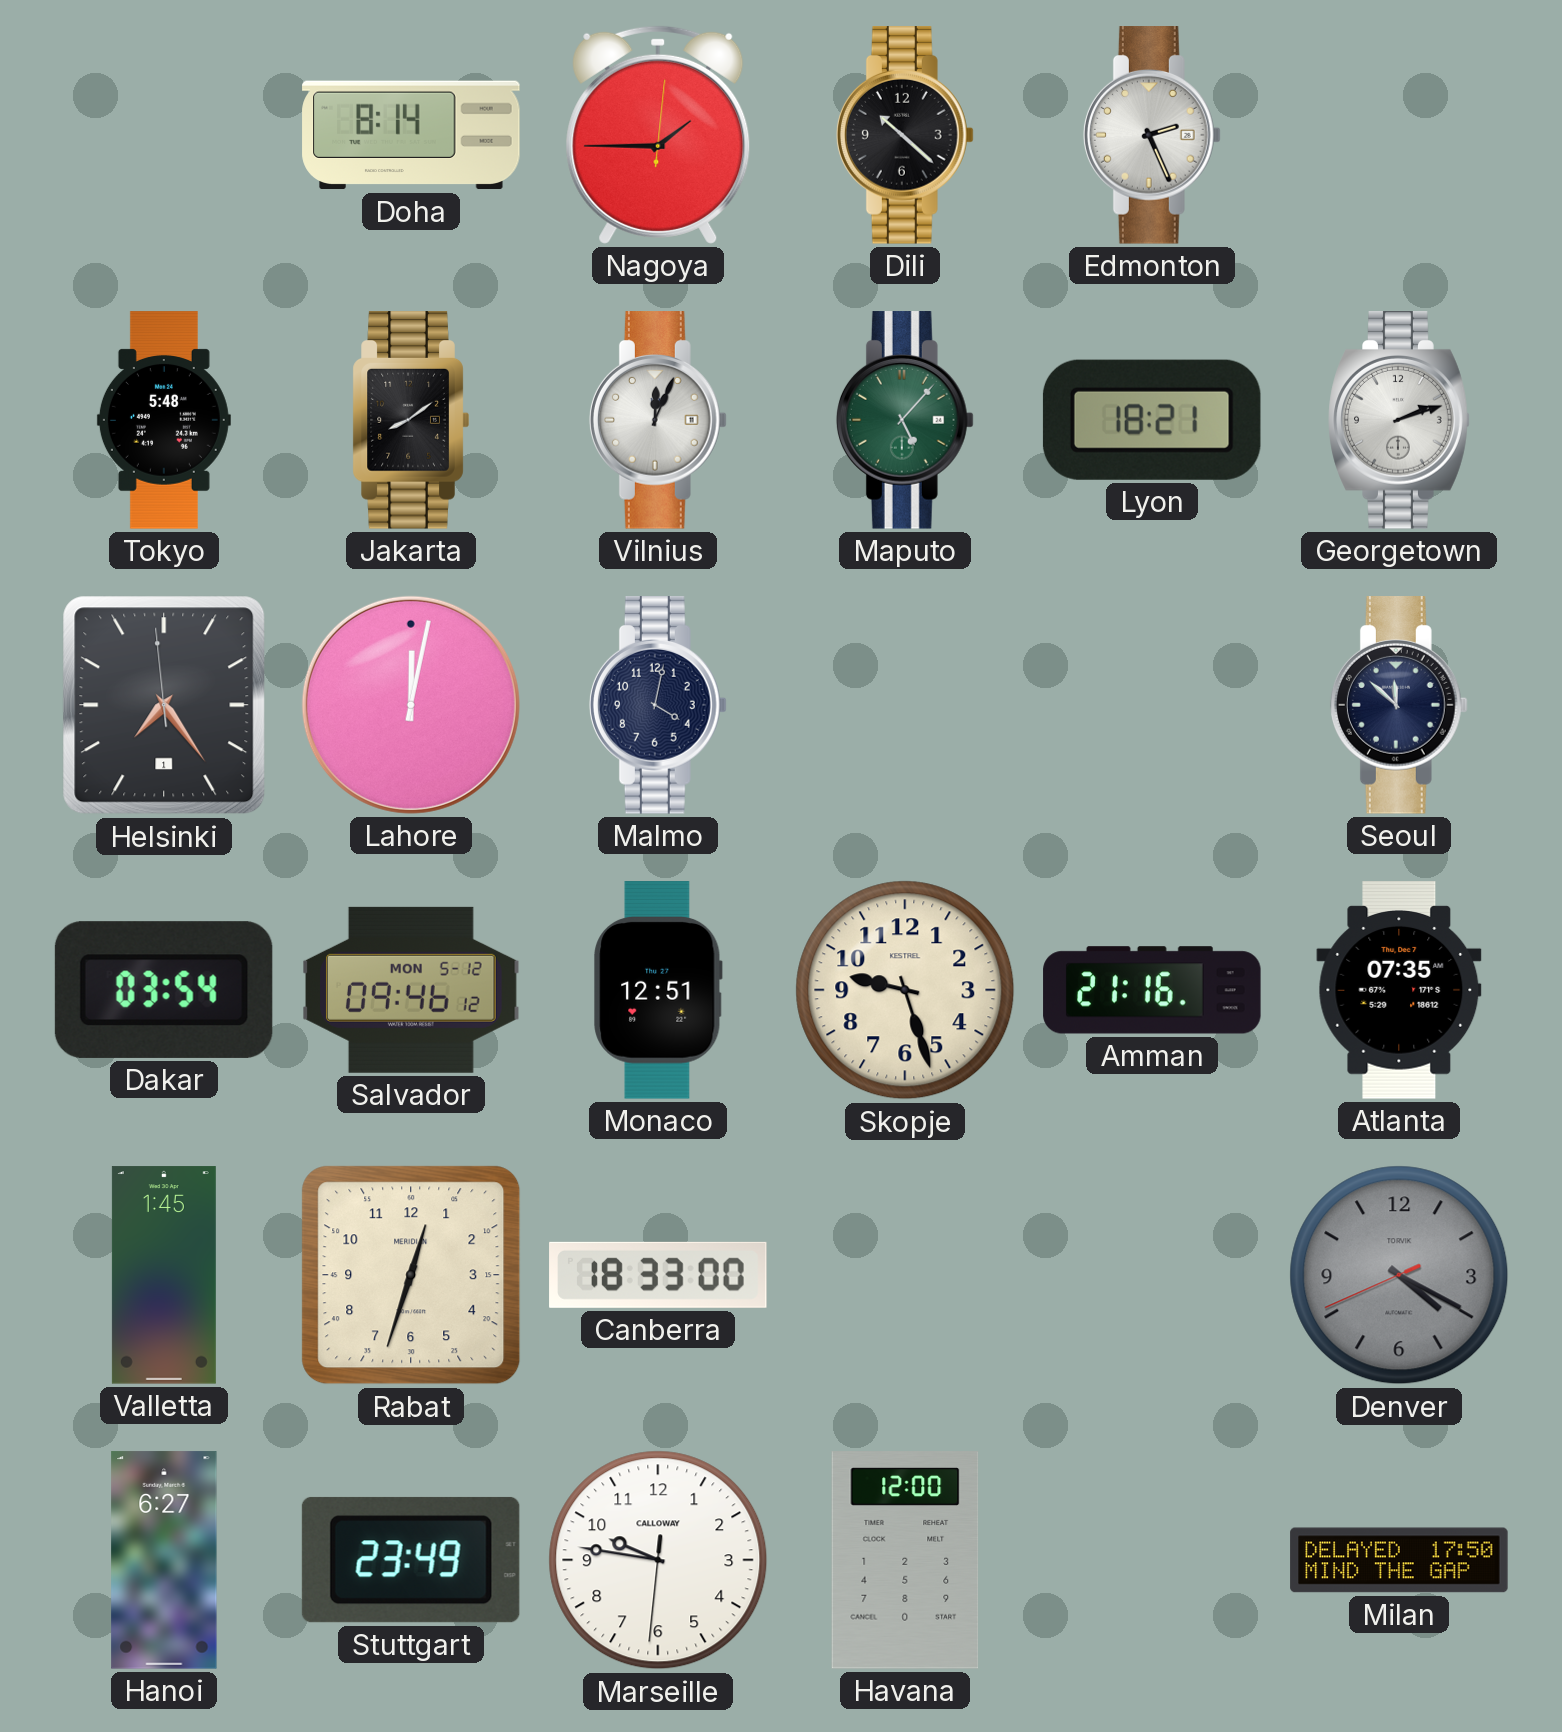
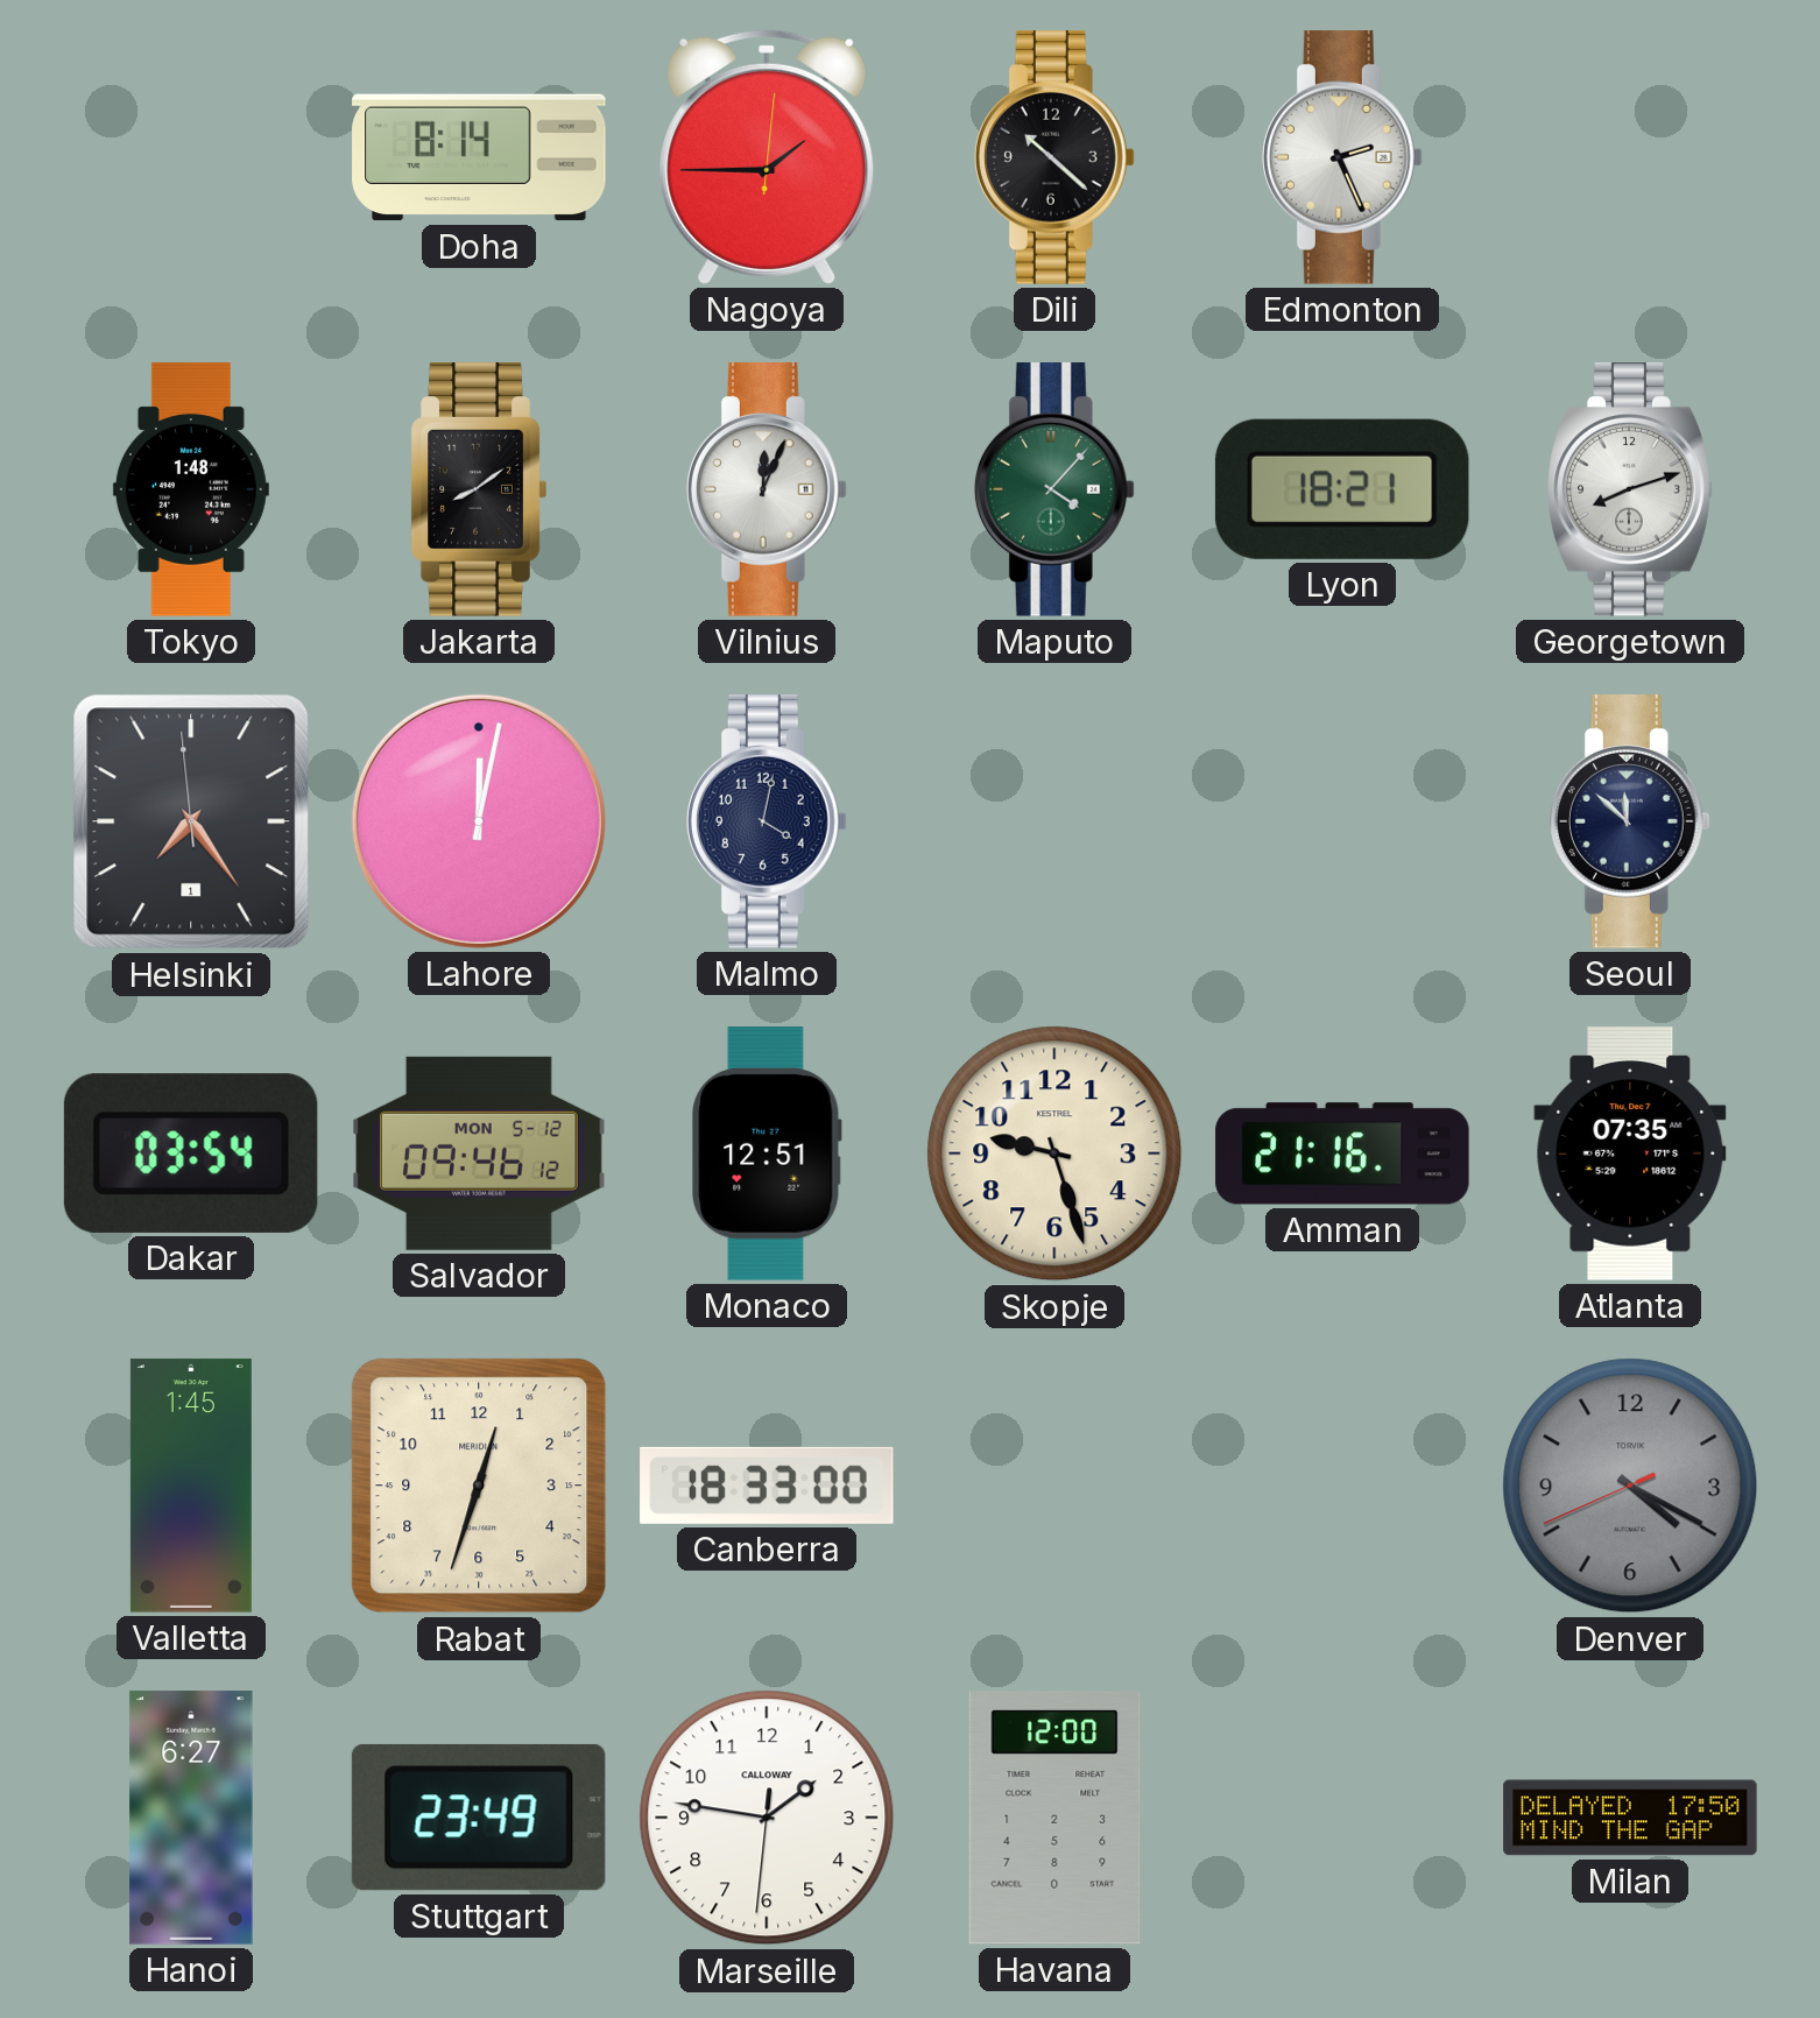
Tokyo: 5:48 -> 1:48 (191, 489)
Maputo: 5:07 -> 4:07 (1054, 489)
Georgetown: 2:12 -> 8:12 (1630, 489)
Marseille: 9:46 -> 1:46 (767, 1818)
